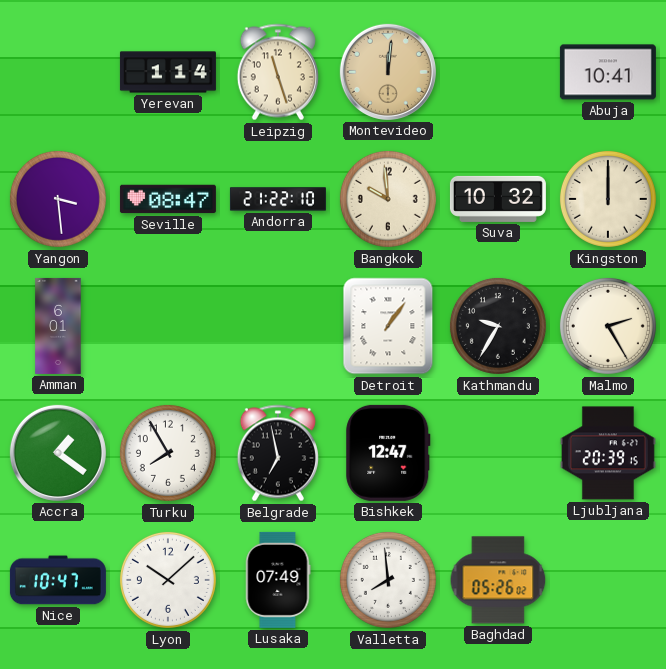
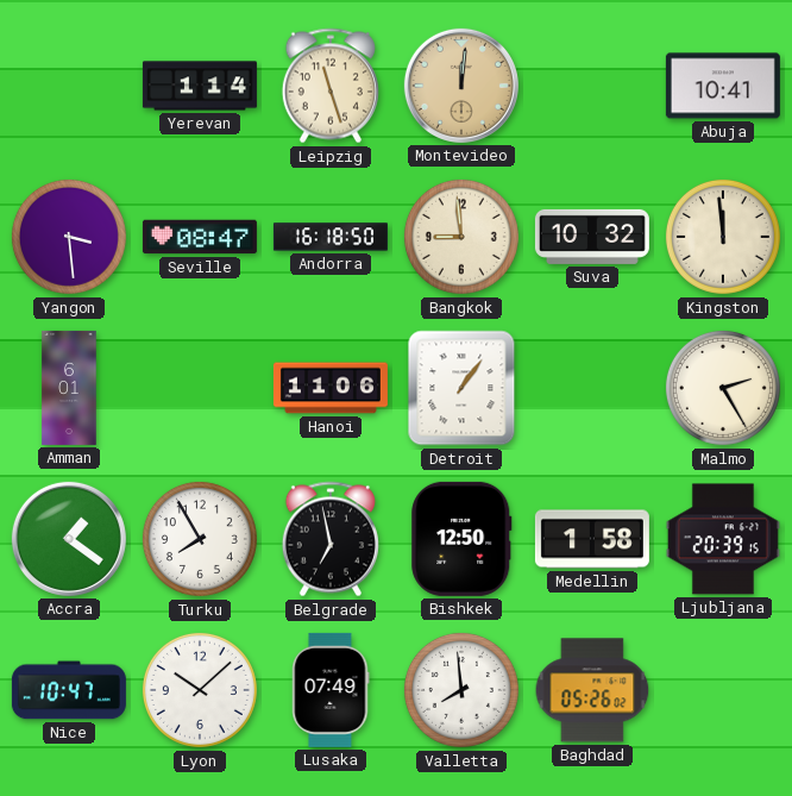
Andorra: 21:22 -> 16:18 (331, 237)
Bangkok: 9:59 -> 8:59 (461, 237)
Kingston: 12:00 -> 11:59 (723, 237)
Hanoi: none -> 11:06 (331, 388)
Kathmandu: 9:35 -> none (498, 326)
Bishkek: 12:47 -> 12:50 (461, 539)
Medellin: none -> 1:58 (592, 539)
